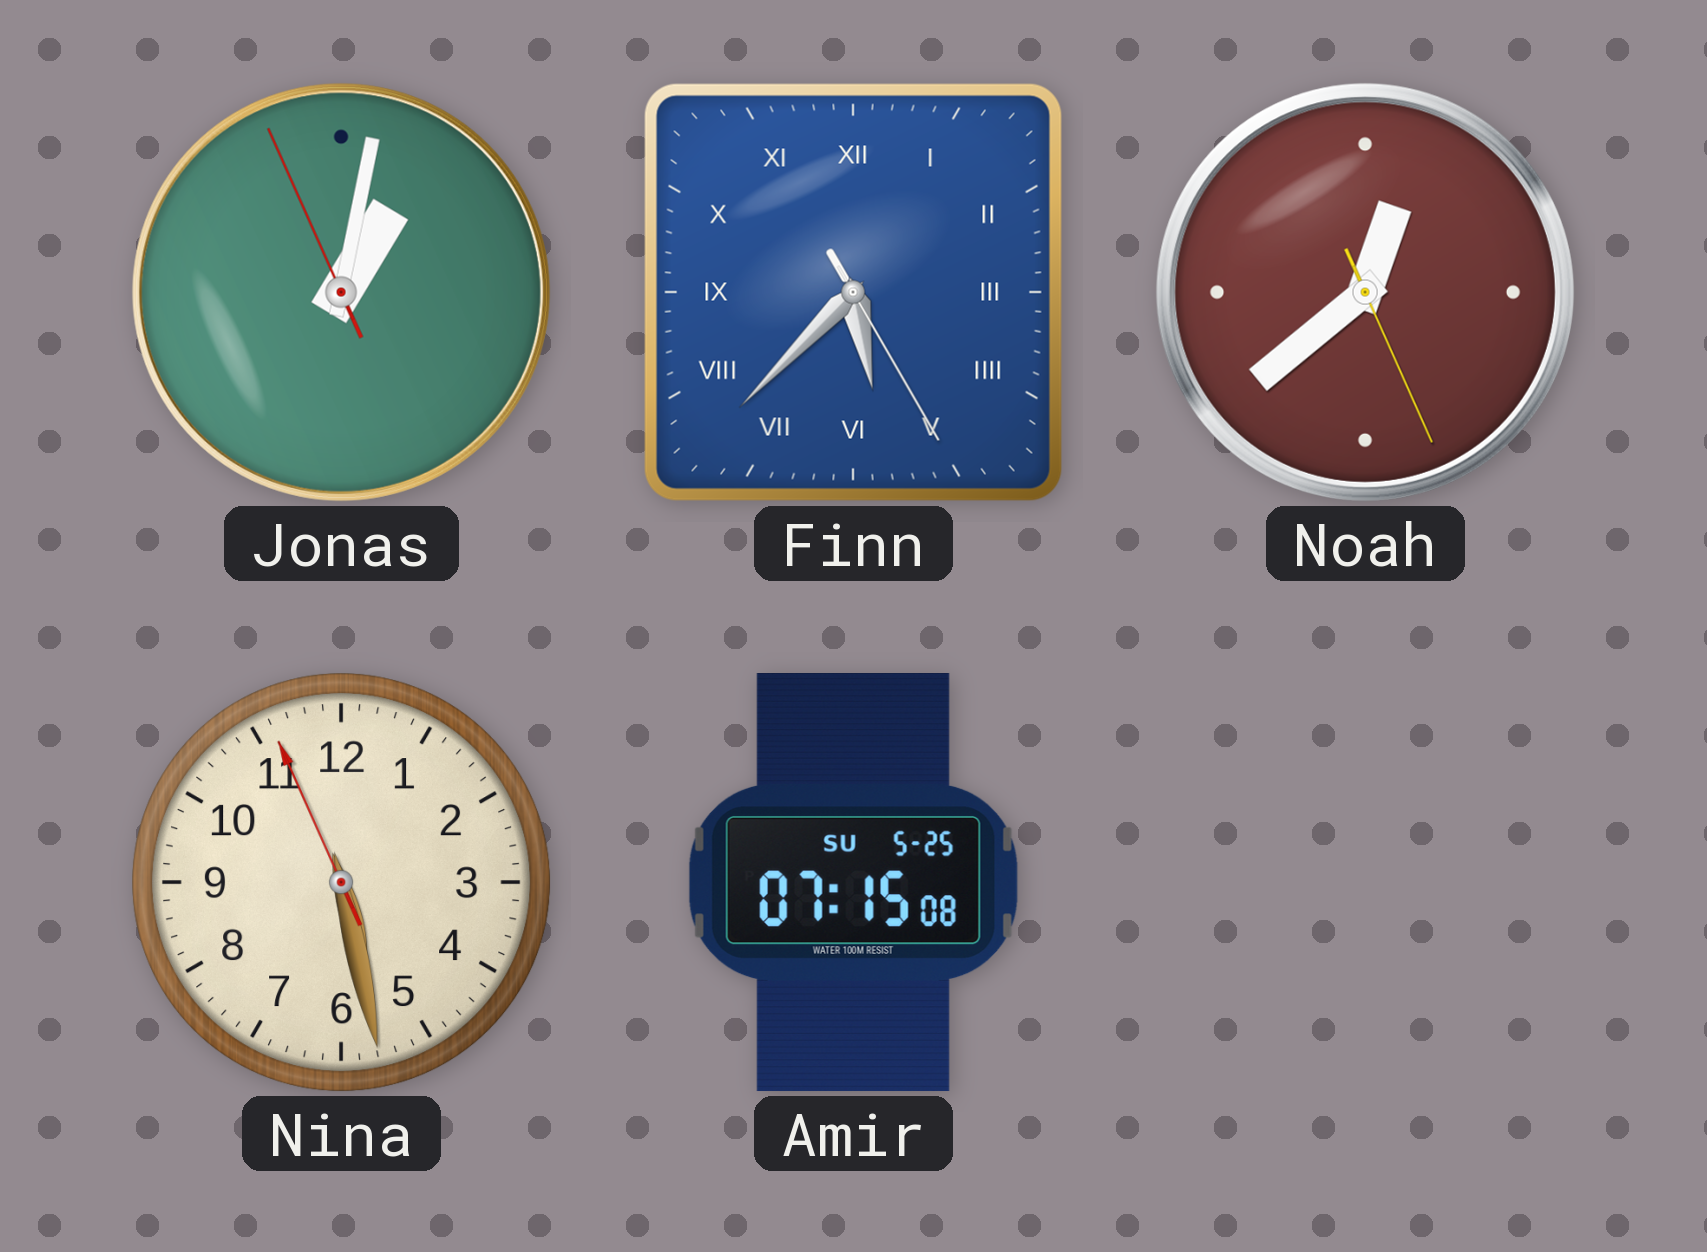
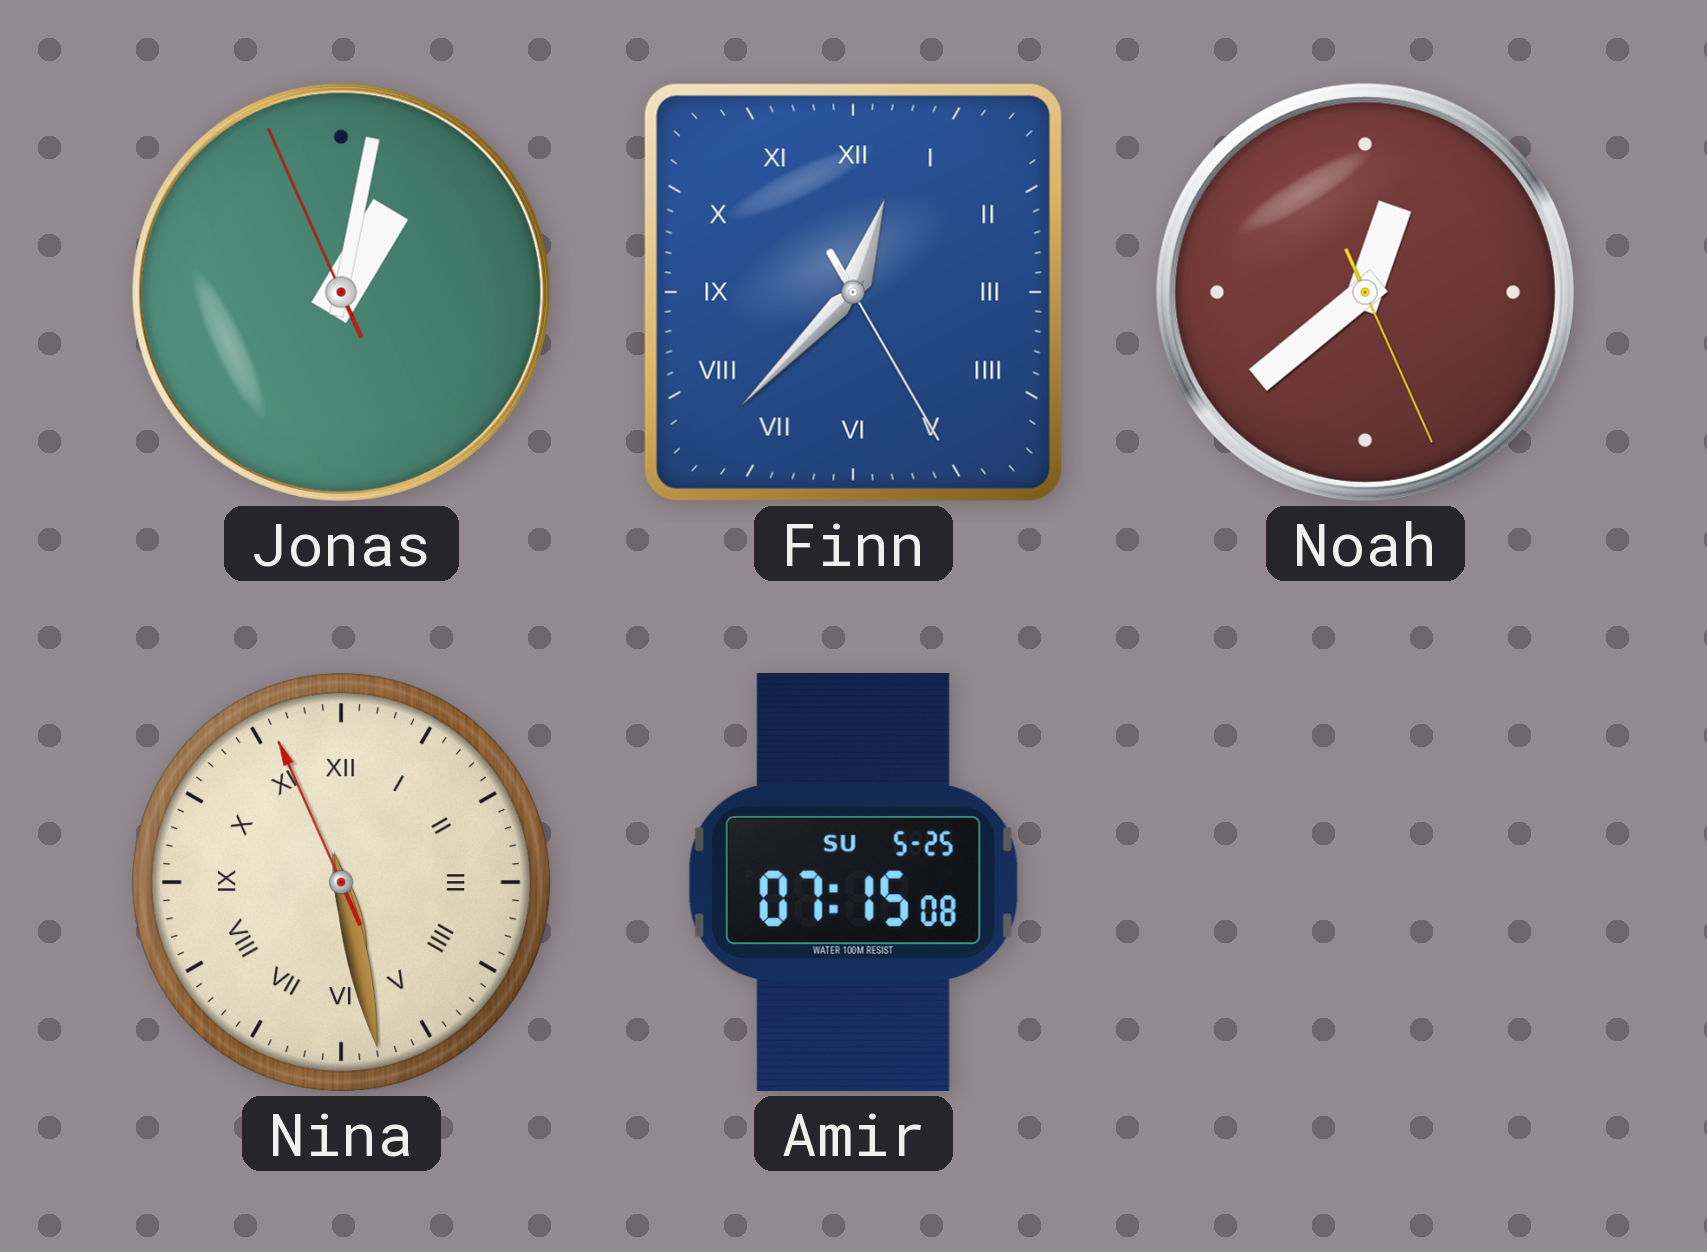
Finn: 5:37 -> 12:37 (853, 292)
Nina numerals: Arabic -> Roman (342, 883)
